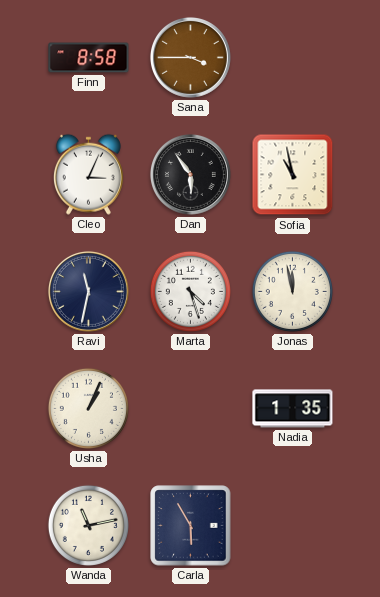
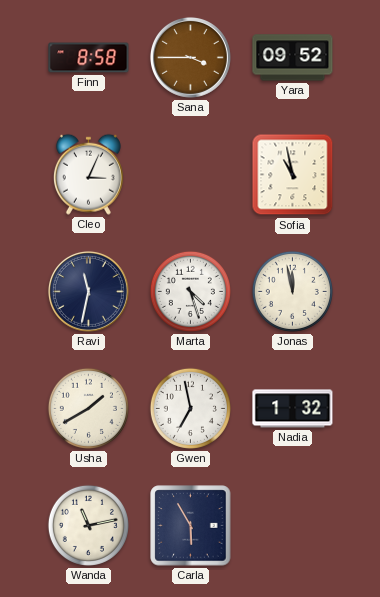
Yara: none -> 09:52 (293, 58)
Dan: 5:54 -> none (190, 174)
Usha: 1:04 -> 1:40 (88, 408)
Gwen: none -> 6:58 (190, 408)
Nadia: 1:35 -> 1:32 (293, 409)
